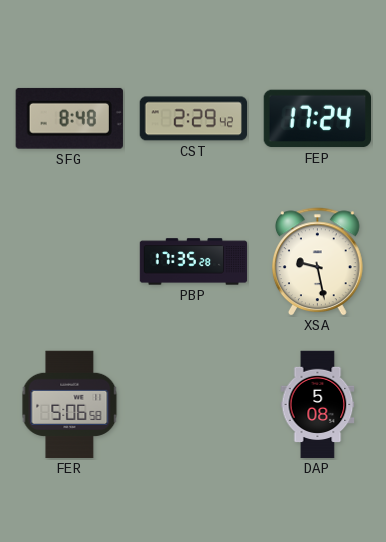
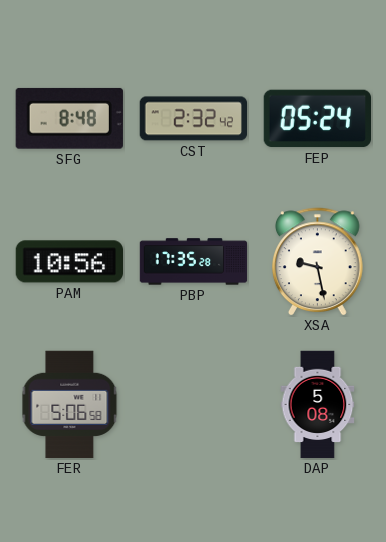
CST: 2:29 -> 2:32 (194, 119)
FEP: 17:24 -> 05:24 (317, 119)
PAM: none -> 10:56 (69, 262)
